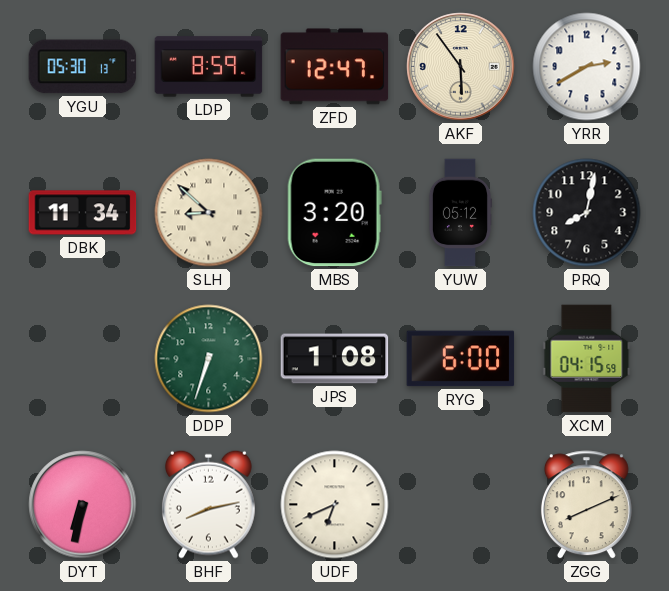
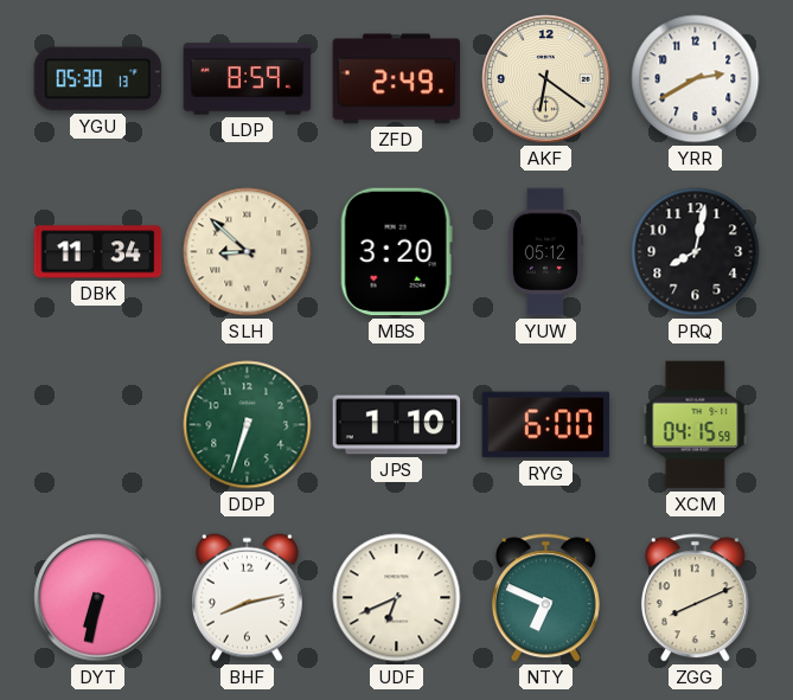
ZFD: 12:47 -> 2:49 (397, 79)
AKF: 5:54 -> 6:21 (546, 79)
JPS: 1:08 -> 1:10 (397, 425)
NTY: none -> 6:49 (545, 598)
